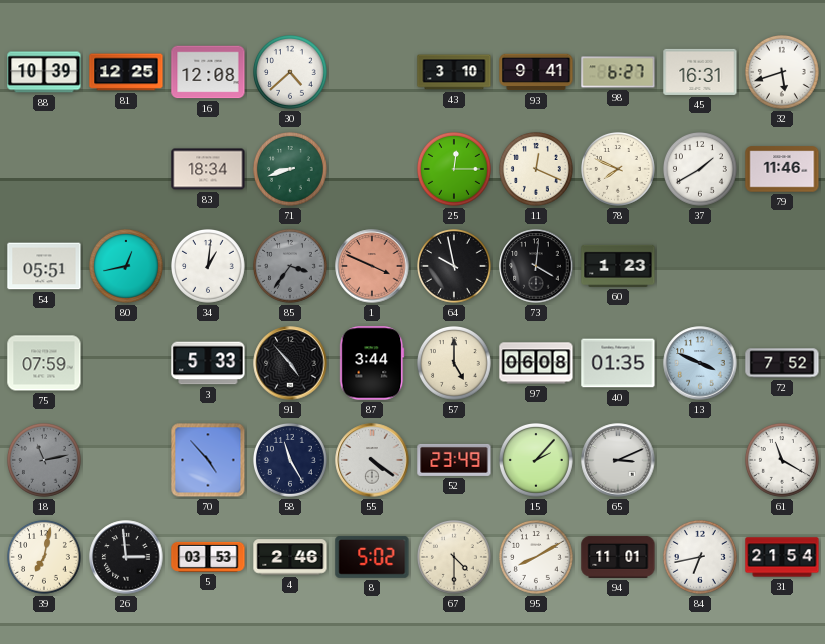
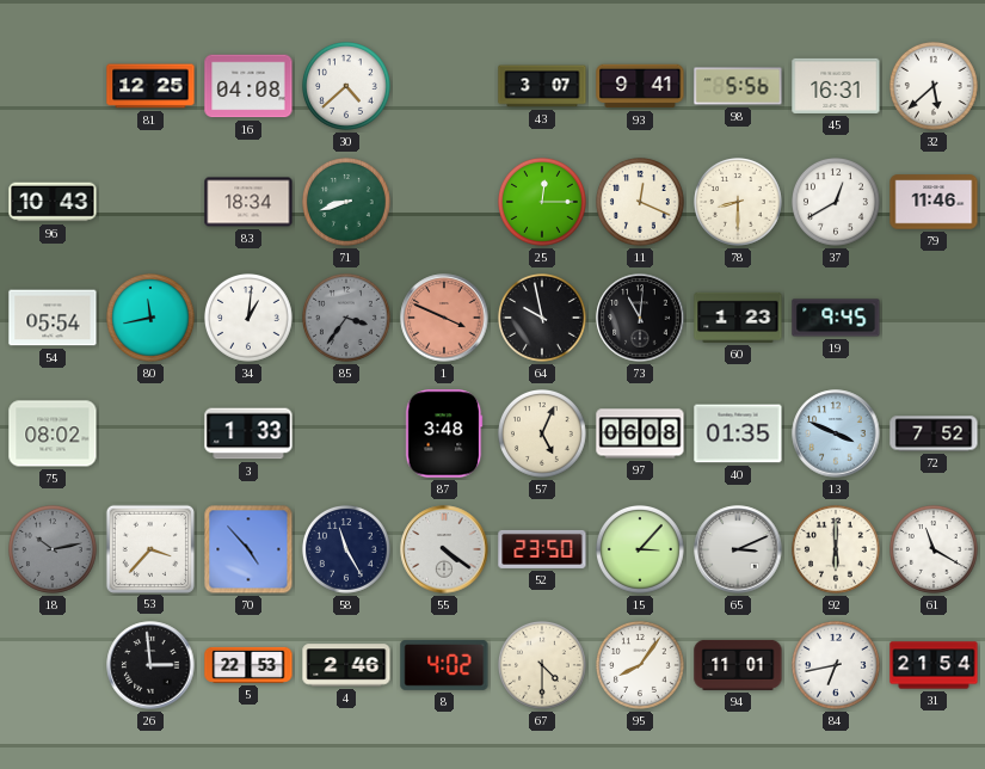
88: 10:39 -> none (44, 72)
16: 12:08 -> 04:08 (248, 86)
43: 3:10 -> 3:07 (542, 86)
98: 6:27 -> 5:56 (738, 86)
32: 5:42 -> 5:38 (935, 87)
96: none -> 10:43 (53, 202)
78: 7:49 -> 8:30 (739, 203)
37: 1:40 -> 12:40 (837, 203)
54: 05:51 -> 05:54 (53, 318)
80: 12:43 -> 11:43 (152, 319)
73: 4:01 -> 11:01 (640, 318)
19: none -> 9:45 (836, 318)
75: 07:59 -> 08:02 (53, 433)
3: 5:33 -> 1:33 (248, 433)
91: 4:53 -> none (290, 363)
87: 3:44 -> 3:48 (444, 433)
57: 5:00 -> 5:04 (543, 435)
18: 11:13 -> 10:13 (54, 550)
53: none -> 3:37 (149, 548)
52: 23:49 -> 23:50 (542, 549)
15: 2:07 -> 3:07 (641, 550)
92: none -> 6:00 (837, 550)
39: 7:02 -> none (45, 558)
5: 03:53 -> 22:53 (248, 665)
8: 5:02 -> 4:02 (444, 665)
95: 8:10 -> 8:06 (641, 666)
